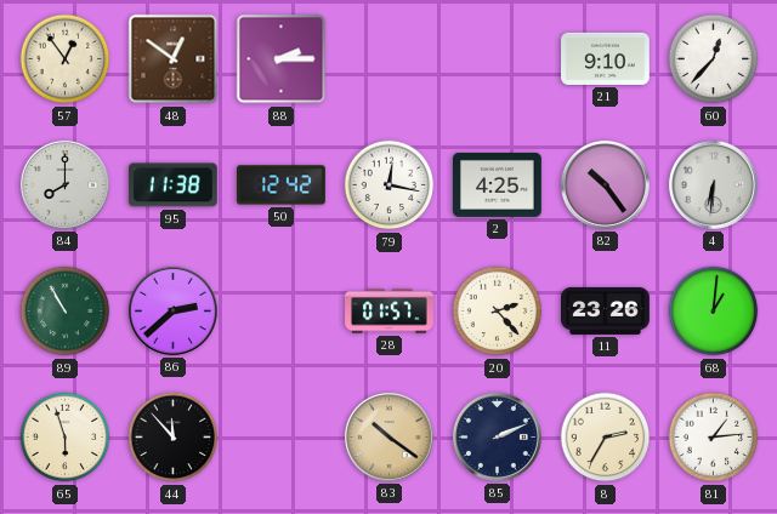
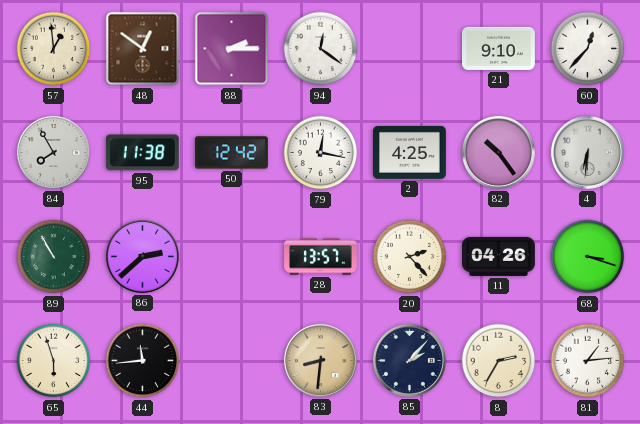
57: 12:54 -> 12:59 (54, 49)
94: none -> 12:21 (321, 49)
84: 8:00 -> 7:55 (53, 152)
28: 01:57 -> 13:57 (321, 257)
11: 23:26 -> 04:26 (499, 256)
68: 1:01 -> 3:18 (588, 257)
44: 11:53 -> 11:44 (143, 361)
83: 10:21 -> 8:31 (320, 360)
85: 2:11 -> 2:07 (409, 360)
